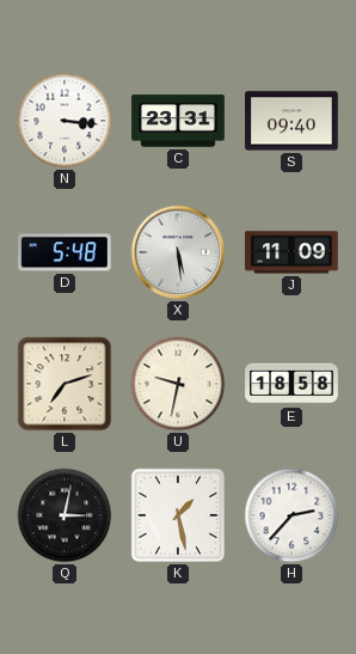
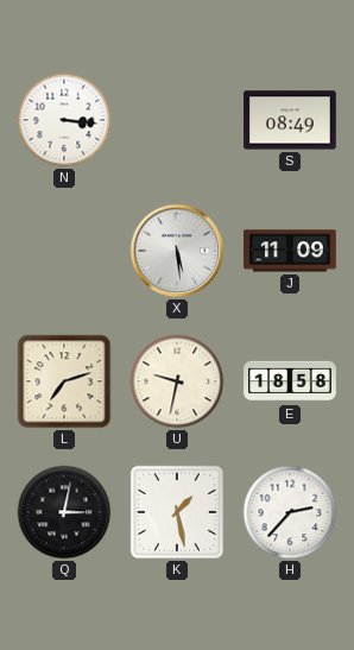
C: 23:31 -> none (178, 121)
S: 09:40 -> 08:49 (290, 120)
D: 5:48 -> none (65, 252)
